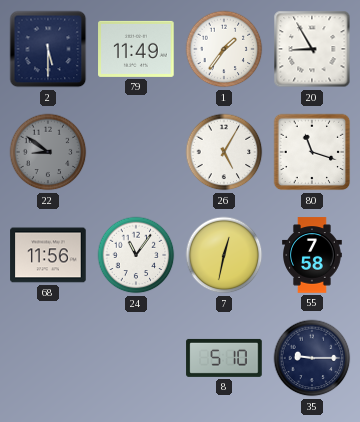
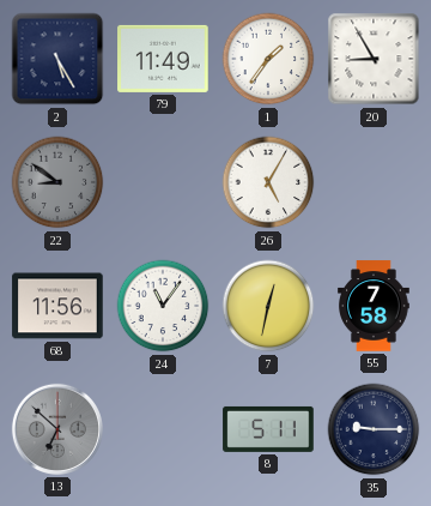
2: 5:30 -> 5:25 (57, 59)
80: 11:18 -> none (312, 152)
13: none -> 6:52 (57, 429)
8: 5:10 -> 5:11 (268, 429)
